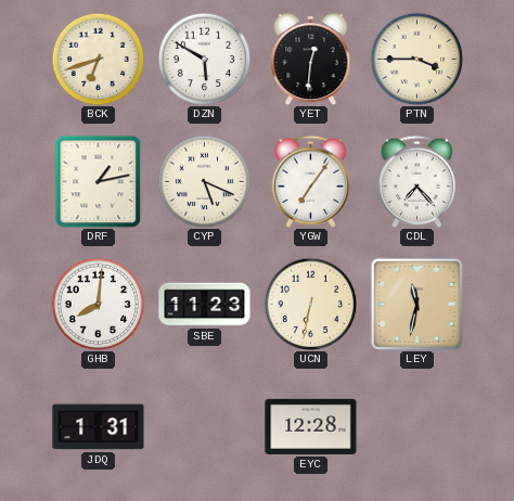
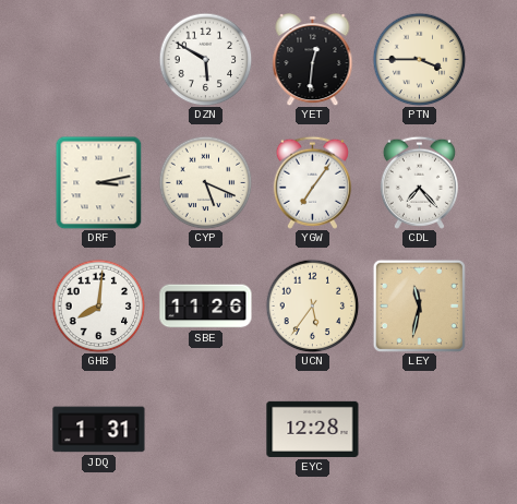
BCK: 6:42 -> none (98, 59)
DRF: 1:13 -> 3:13 (99, 182)
SBE: 11:23 -> 11:26 (206, 307)
UCN: 6:32 -> 5:36 (312, 305)
